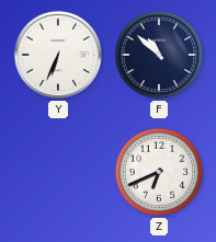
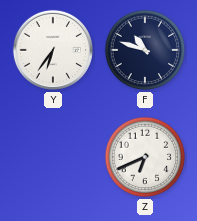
Y: 6:34 -> 6:36 (53, 50)
F: 10:52 -> 10:48 (145, 50)
